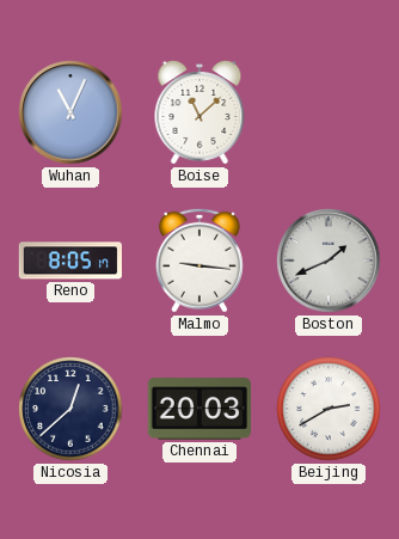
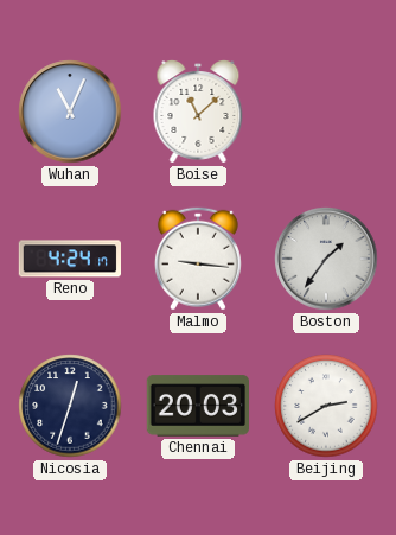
Reno: 8:05 -> 4:24 (70, 259)
Boston: 1:41 -> 1:36 (326, 259)
Nicosia: 12:38 -> 12:33 (70, 406)
